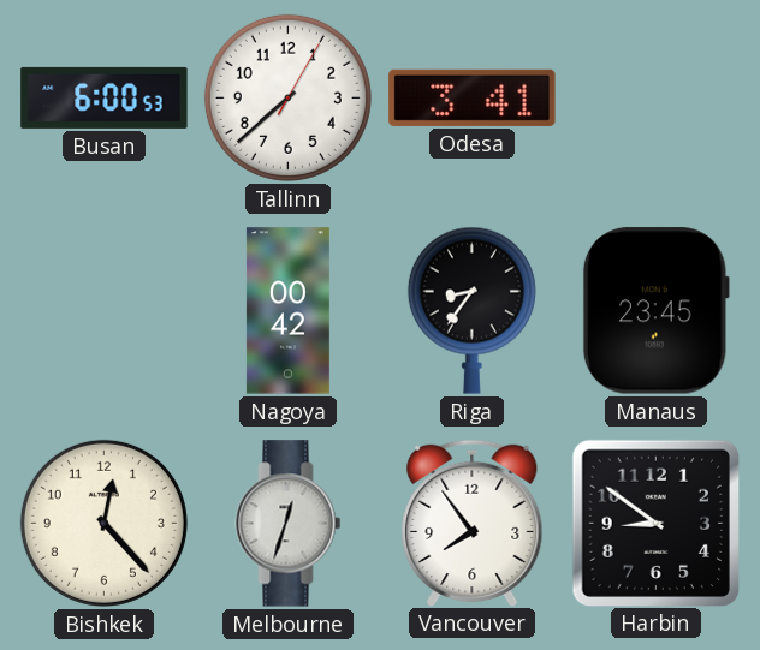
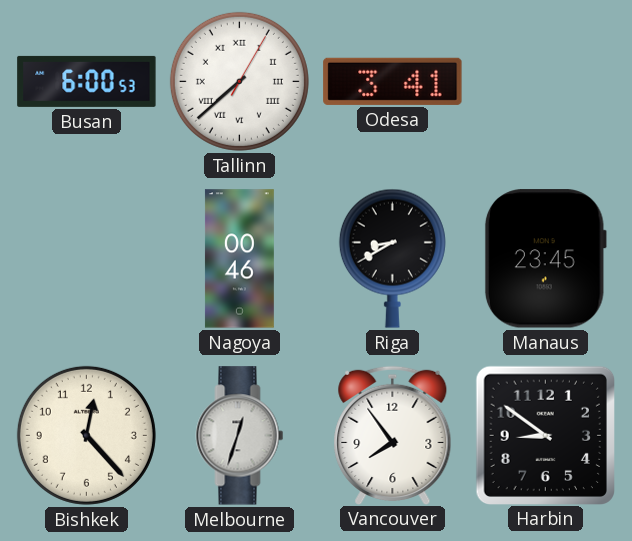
Tallinn numerals: Arabic -> Roman (239, 81)
Nagoya: 00:42 -> 00:46 (239, 259)
Riga: 8:36 -> 8:40 (392, 258)
